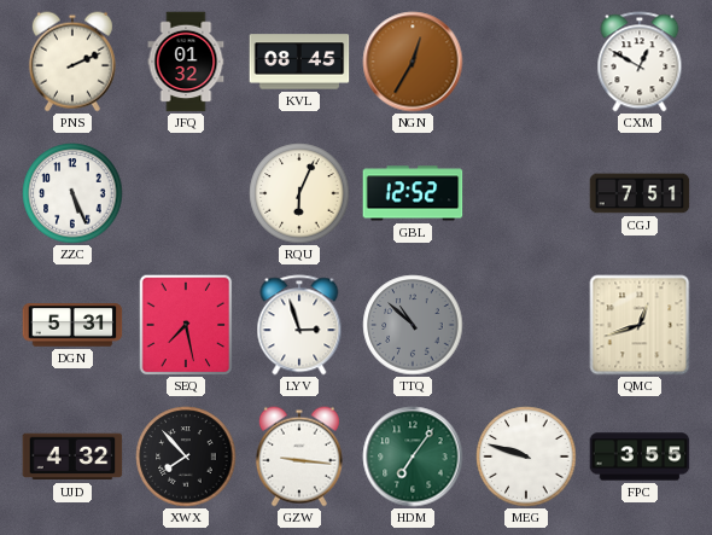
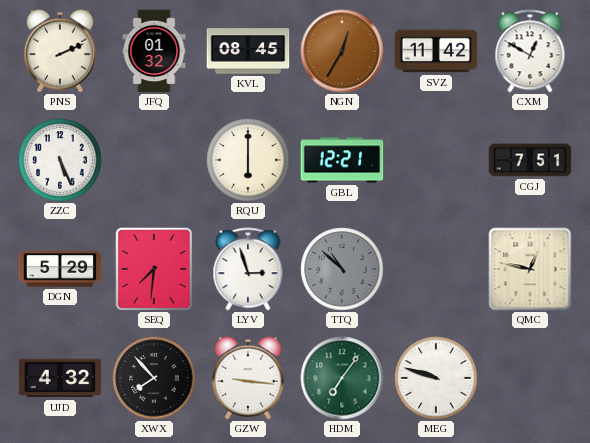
SVZ: none -> 11:42 (436, 51)
RQU: 6:04 -> 6:00 (248, 160)
GBL: 12:52 -> 12:21 (342, 160)
DGN: 5:31 -> 5:29 (60, 269)
SEQ: 7:28 -> 7:31 (154, 269)
QMC: 12:42 -> 12:47 (530, 269)
FPC: 3:55 -> none (640, 457)
